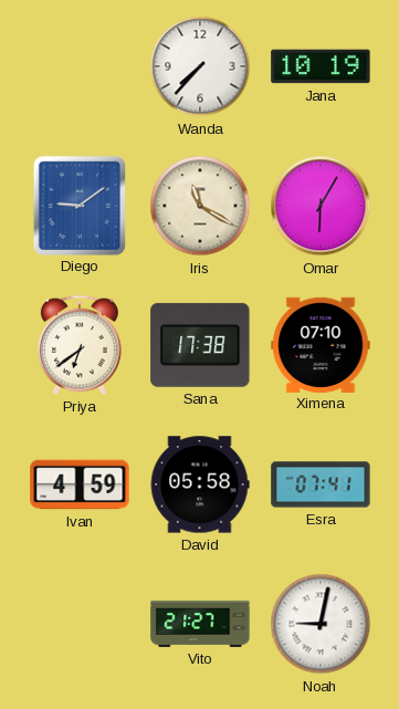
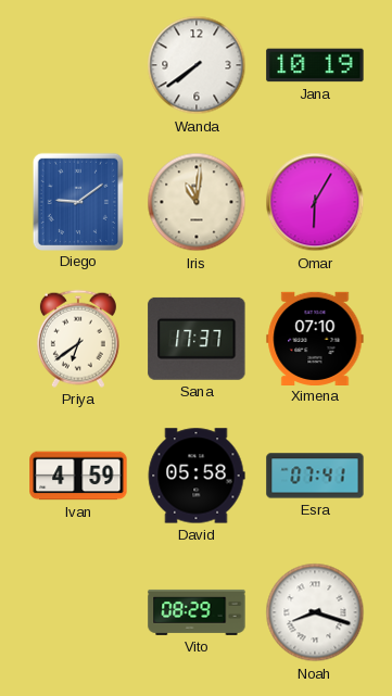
Wanda: 7:37 -> 7:39 (197, 65)
Iris: 11:20 -> 11:01 (197, 202)
Sana: 17:38 -> 17:37 (197, 339)
Vito: 21:27 -> 08:29 (197, 612)
Noah: 9:02 -> 8:18 (315, 612)
